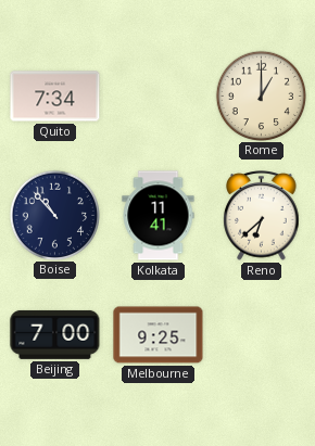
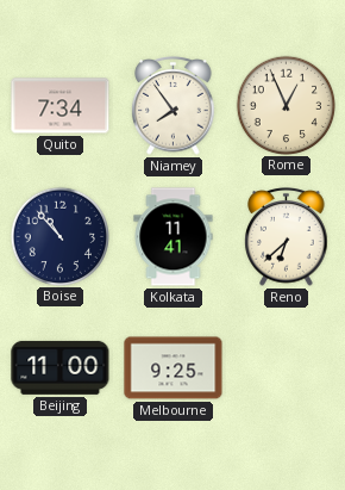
Niamey: none -> 7:54 (174, 106)
Rome: 1:00 -> 12:56 (286, 105)
Beijing: 7:00 -> 11:00 (61, 367)
